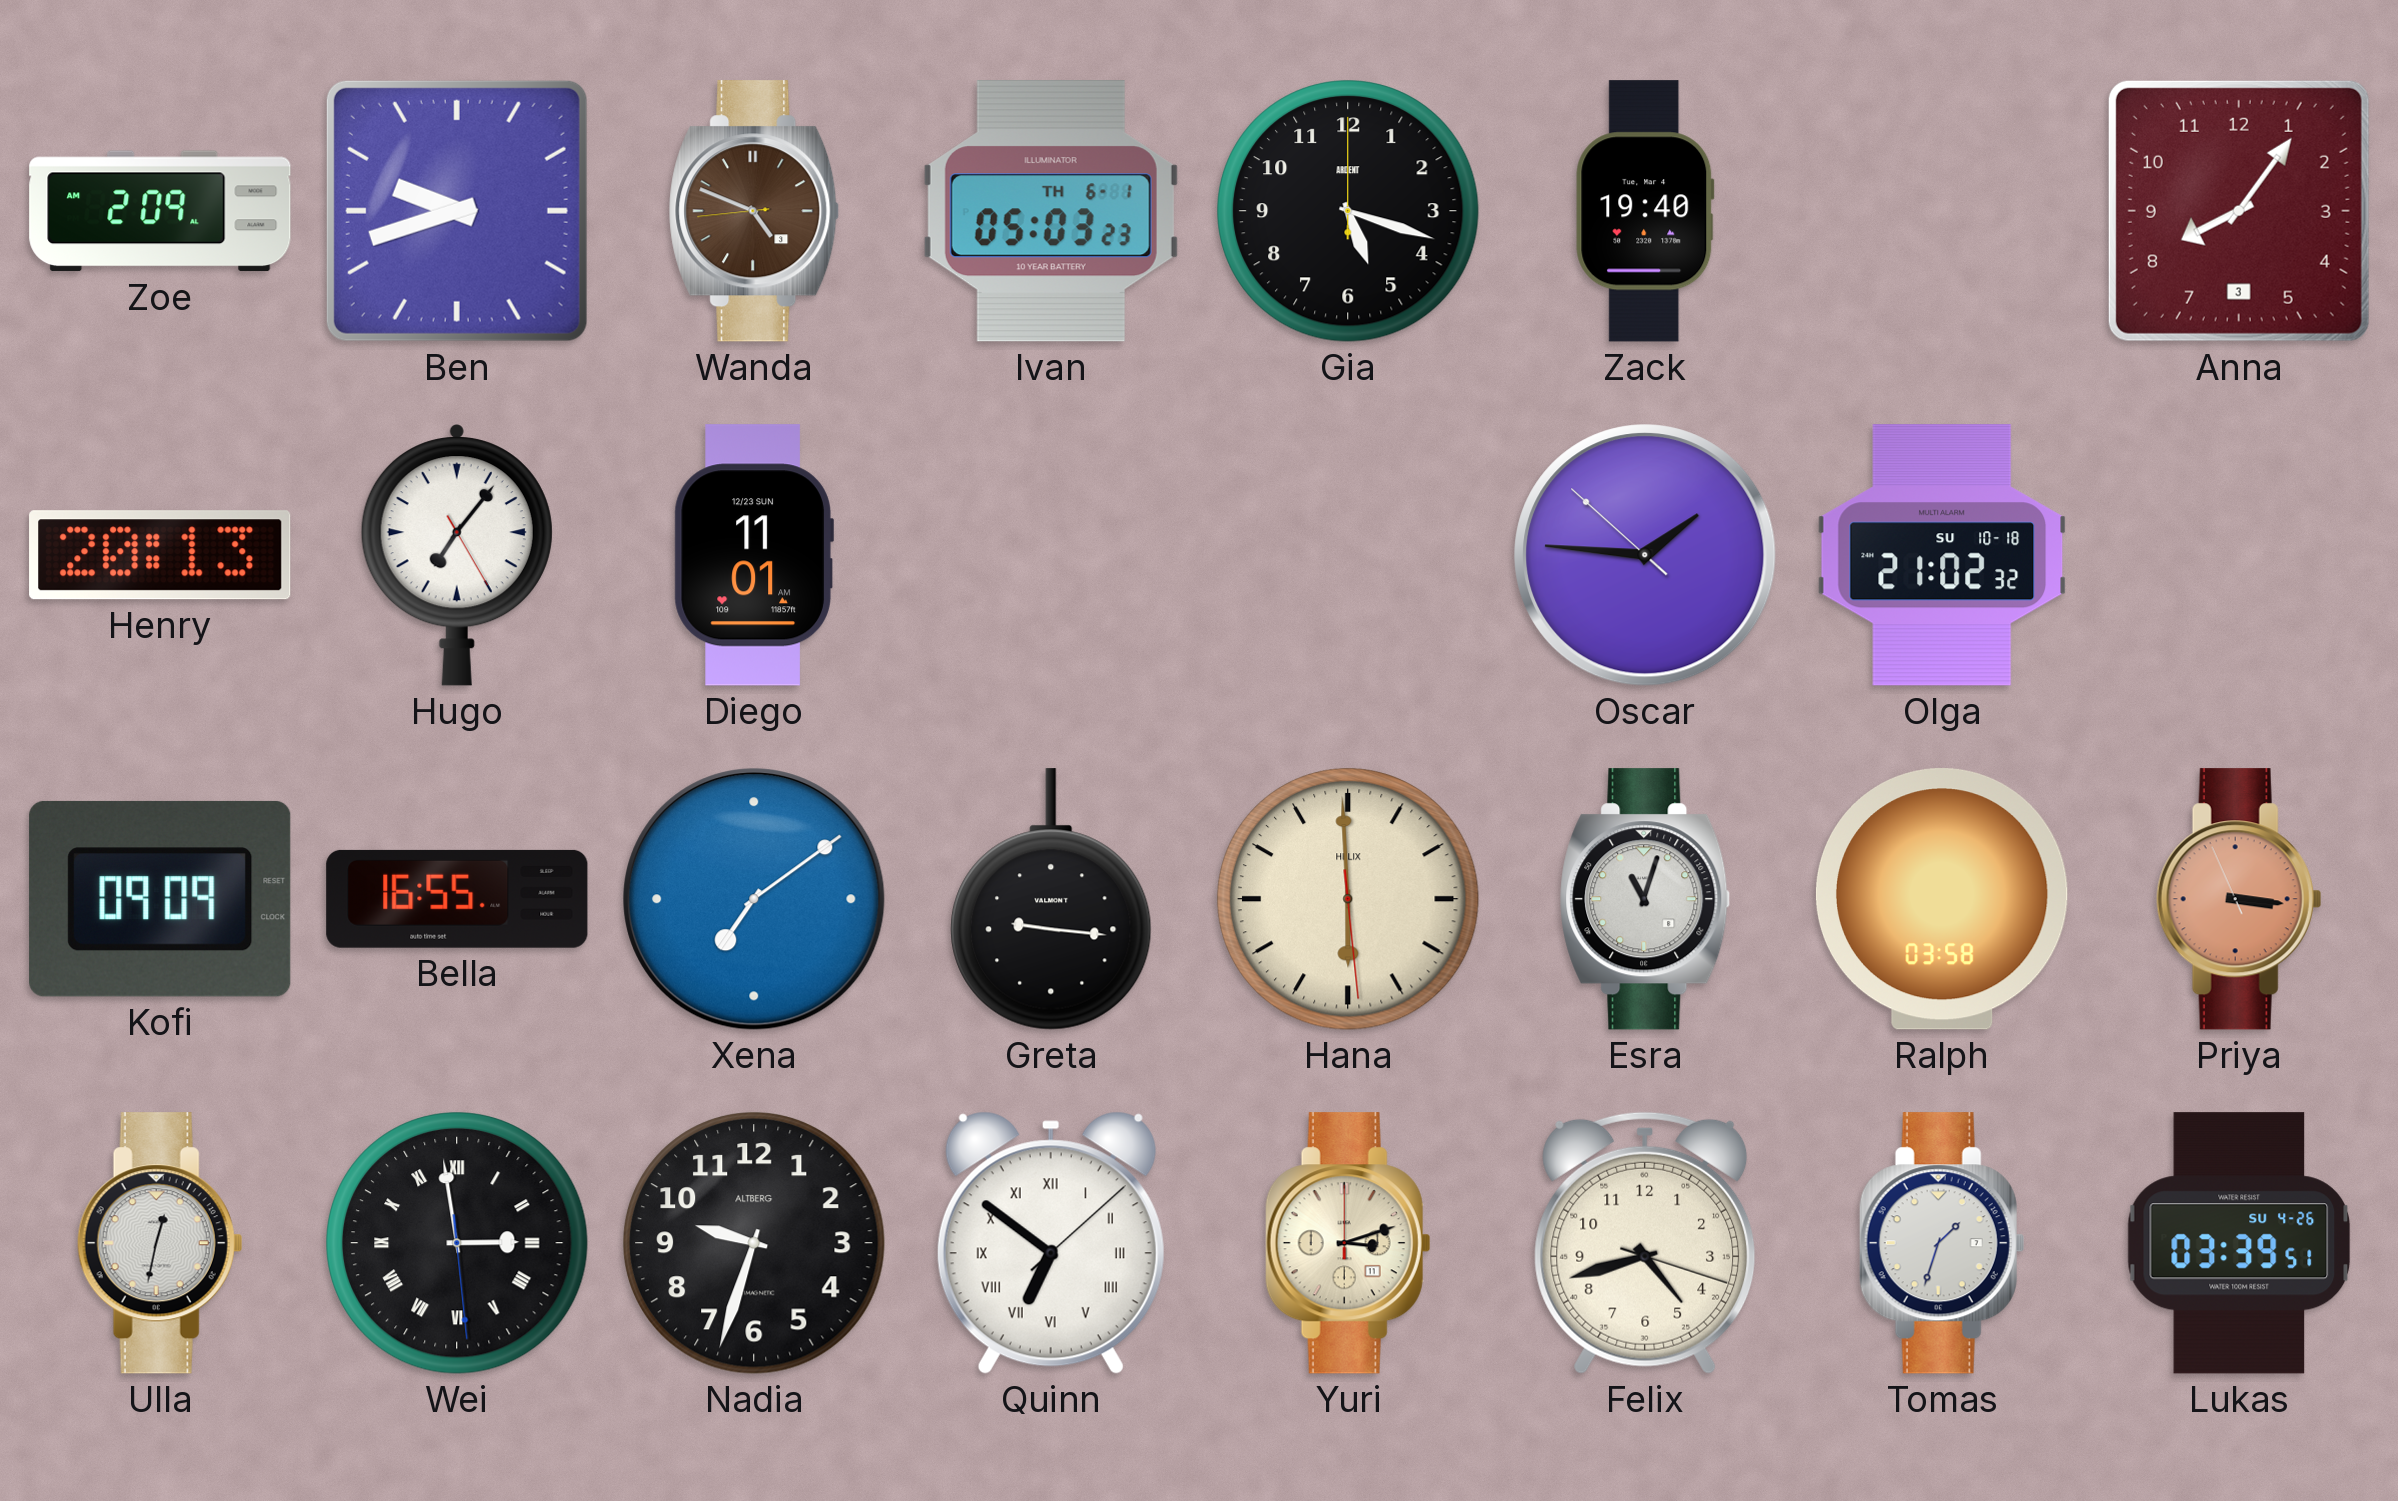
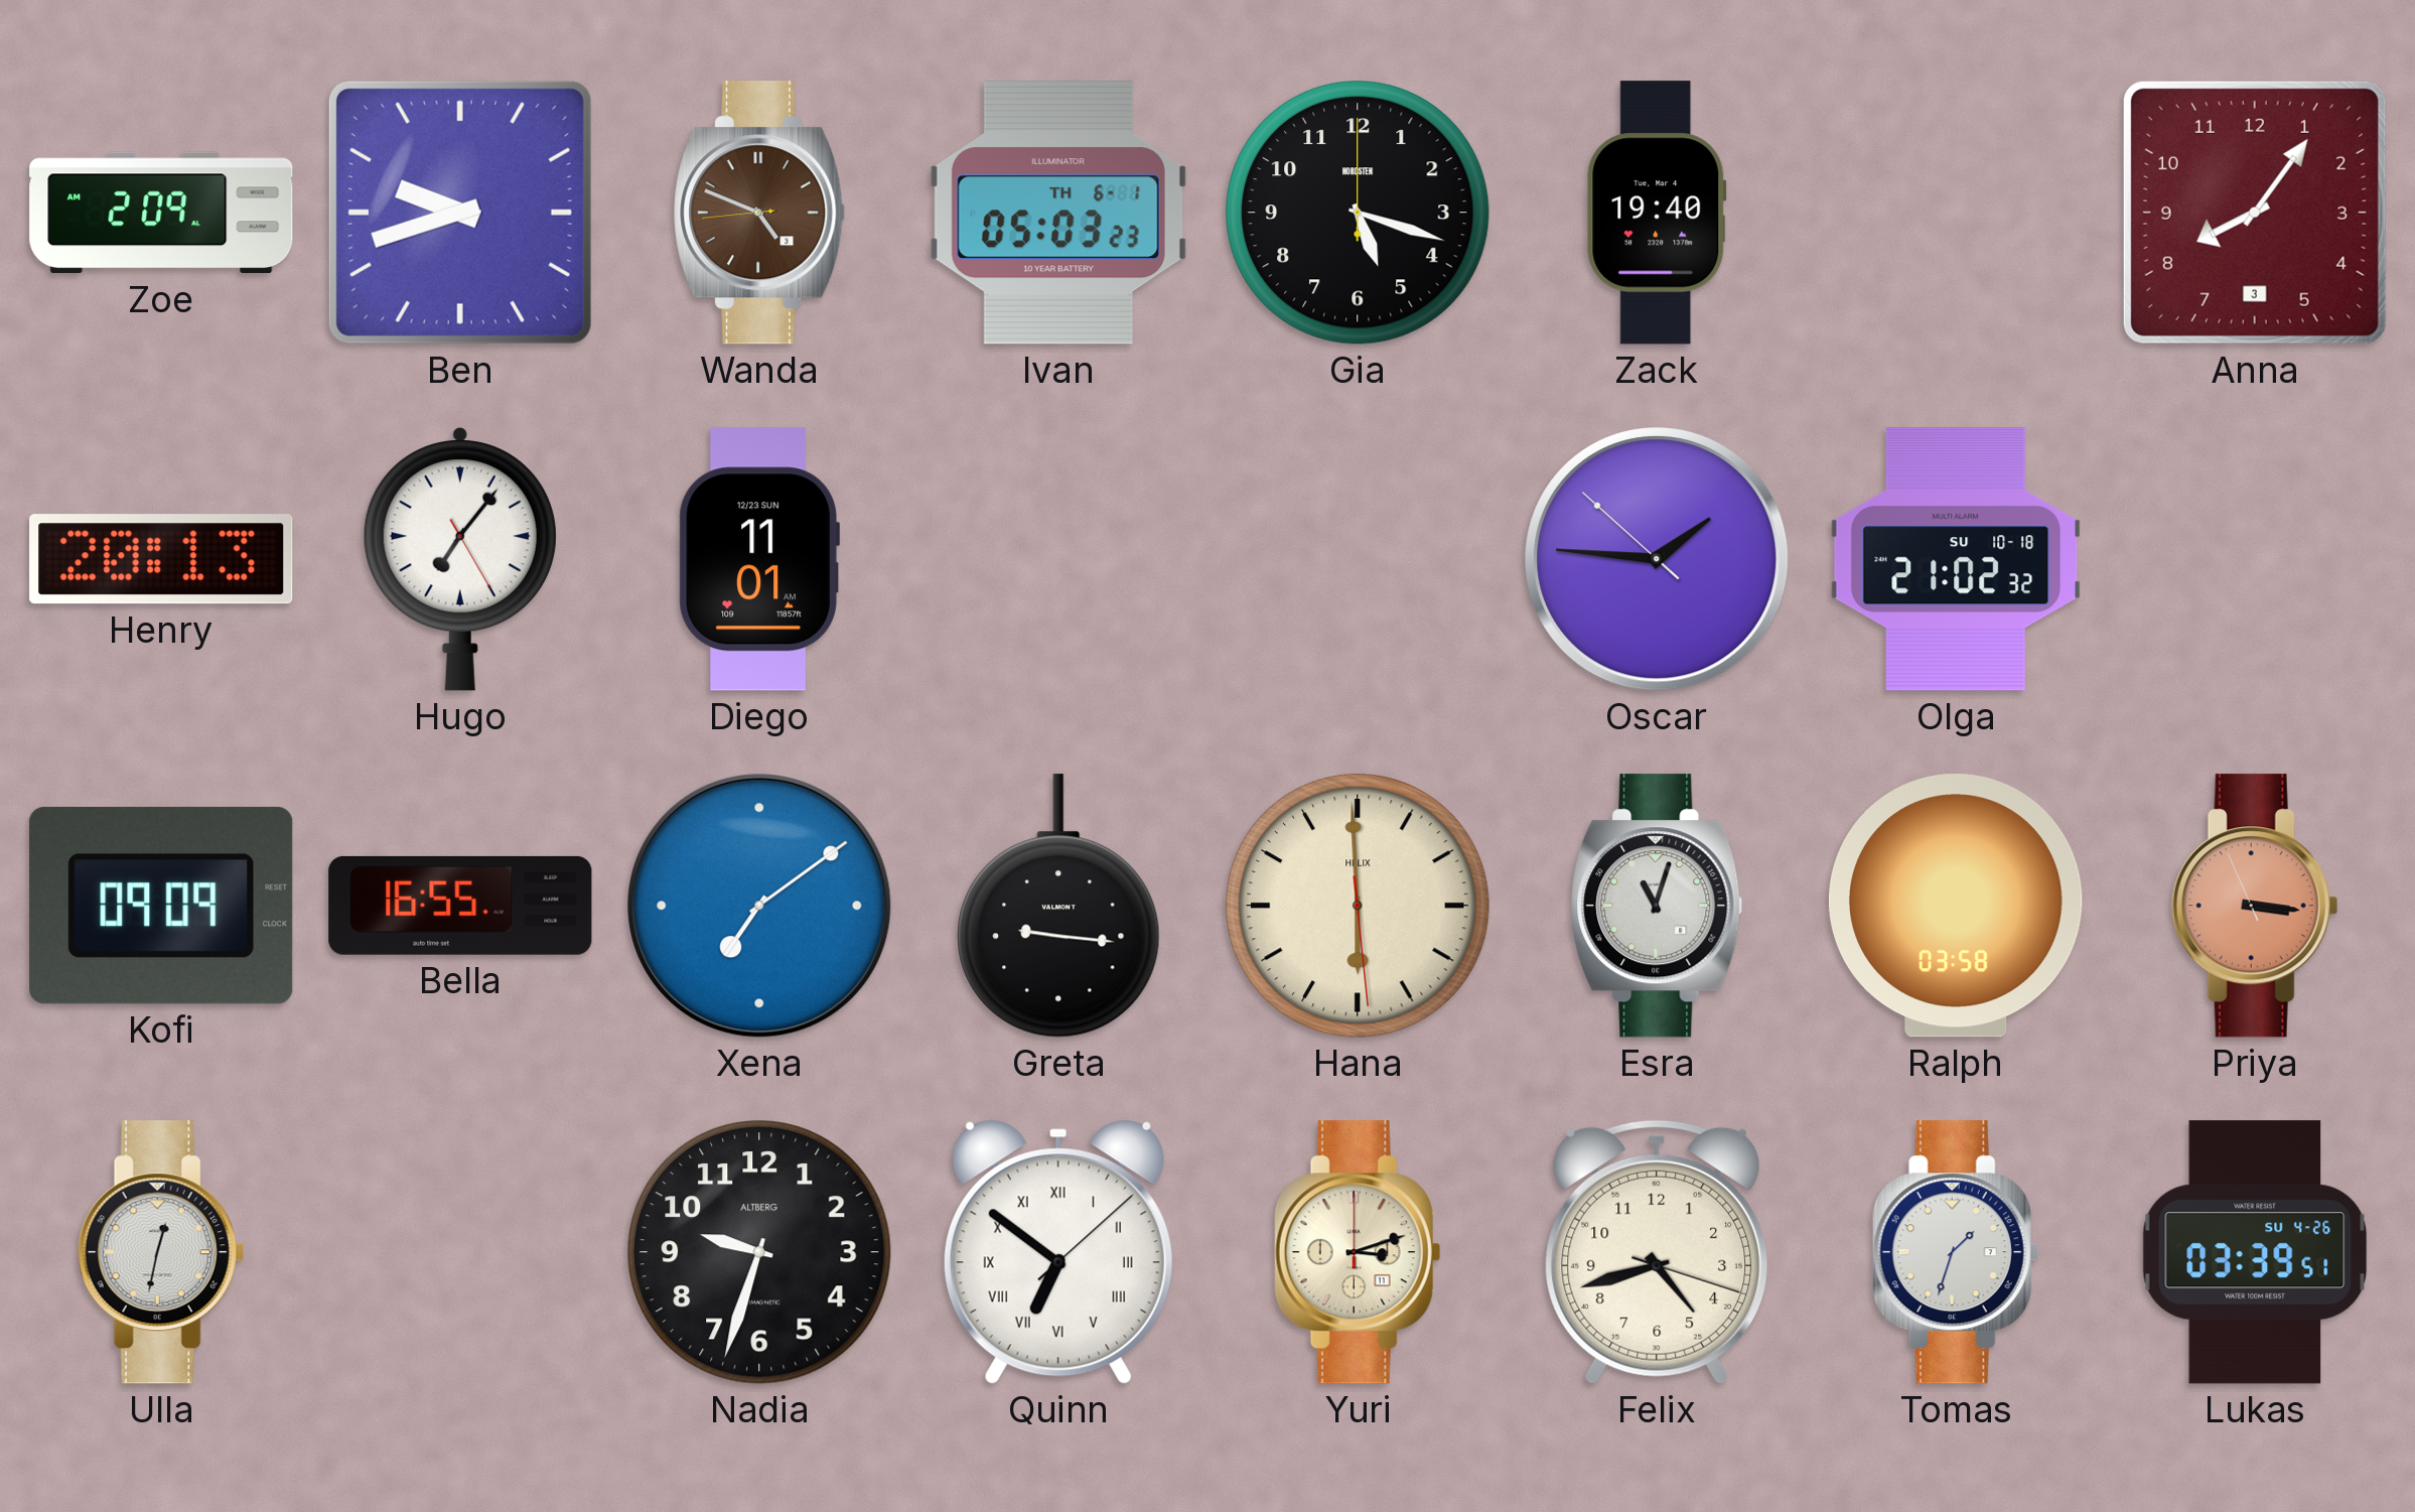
Gia brand: ARDENT -> NORDSTEN (1359, 214)
Wei: 2:58 -> none (458, 1244)
